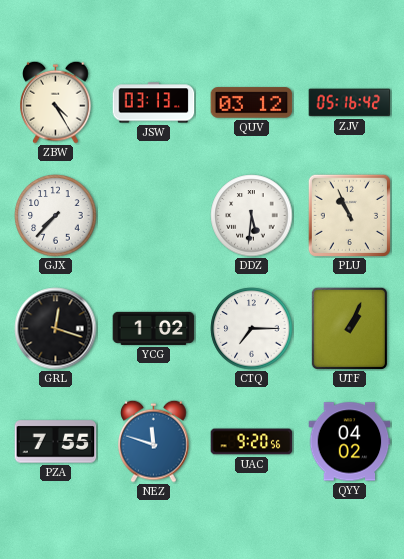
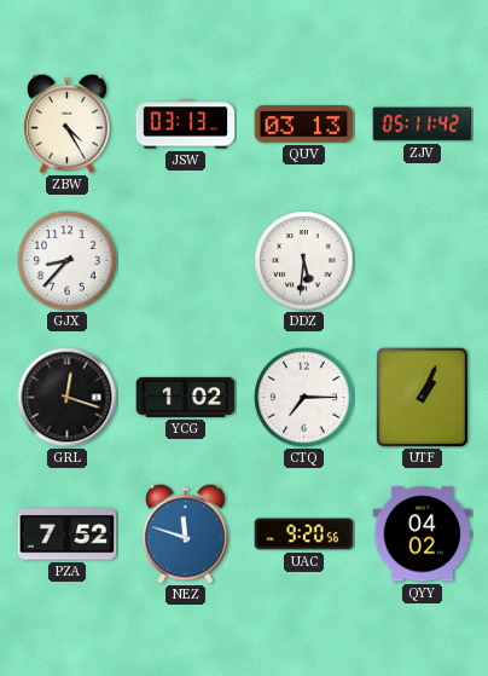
QUV: 03:12 -> 03:13 (304, 125)
ZJV: 05:16 -> 05:11 (423, 125)
GJX: 7:37 -> 8:37 (68, 261)
PLU: 10:56 -> none (349, 215)
PZA: 7:55 -> 7:52 (68, 535)
